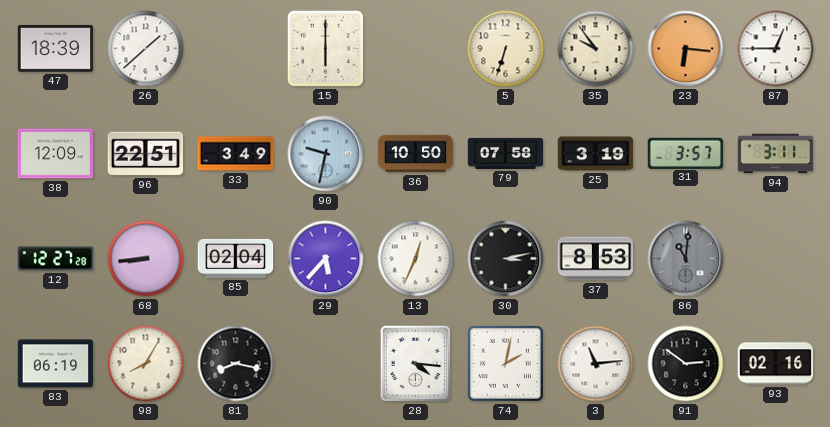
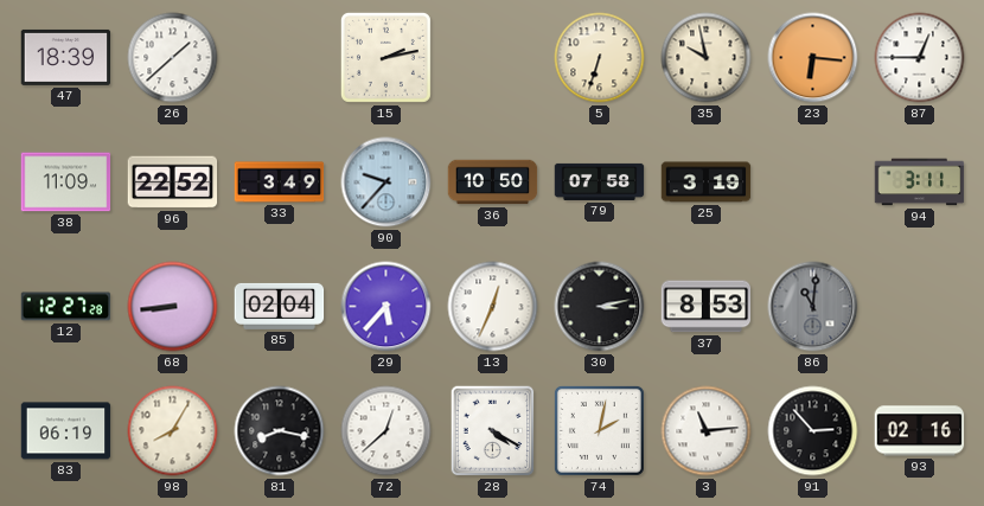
15: 6:00 -> 2:13 (385, 57)
35: 9:54 -> 9:58 (707, 58)
38: 12:09 -> 11:09 (66, 182)
96: 22:51 -> 22:52 (173, 182)
90: 9:32 -> 9:37 (386, 182)
31: 3:57 -> none (686, 153)
72: none -> 12:38 (386, 431)
28: 4:16 -> 4:20 (493, 431)
91: 2:51 -> 2:53 (813, 431)
